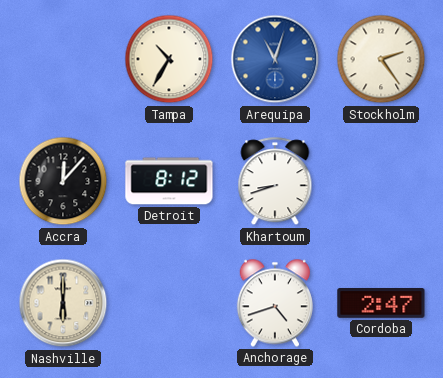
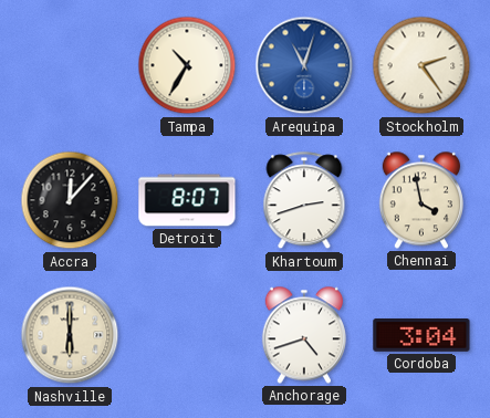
Detroit: 8:12 -> 8:07 (187, 200)
Khartoum: 8:42 -> 2:42 (304, 201)
Chennai: none -> 3:58 (421, 200)
Cordoba: 2:47 -> 3:04 (421, 336)
